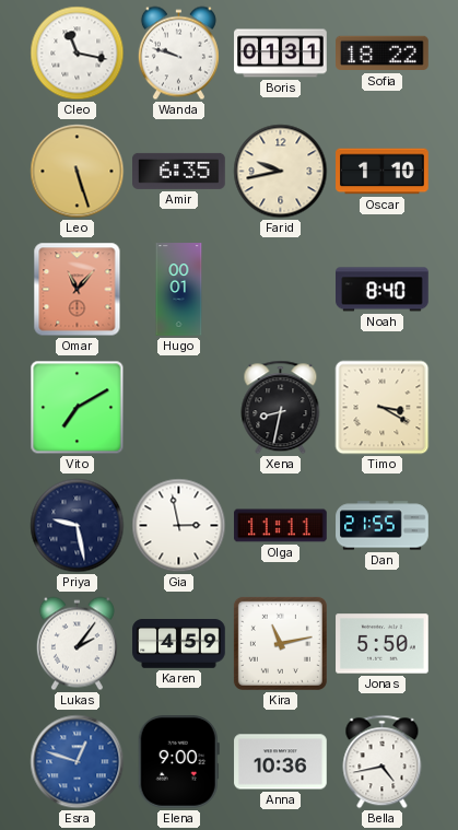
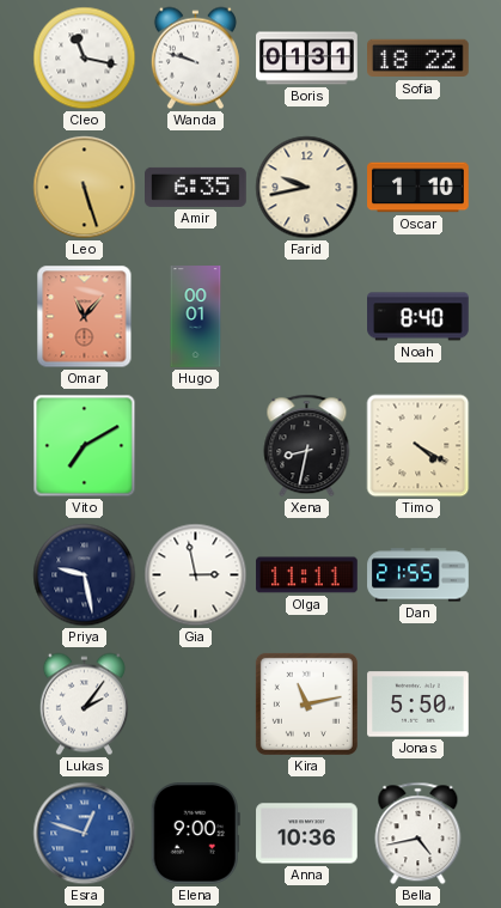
Timo: 3:20 -> 4:20 (418, 446)
Karen: 4:59 -> none (179, 644)
